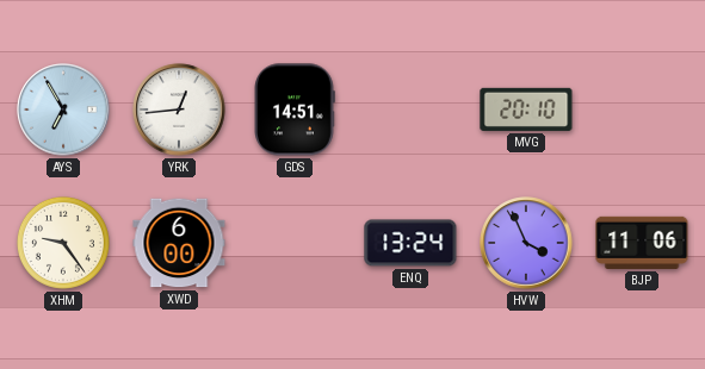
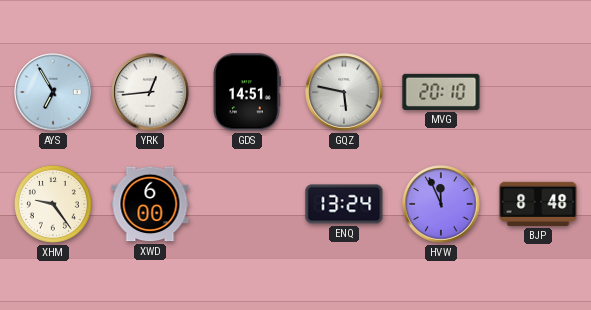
GQZ: none -> 5:47 (344, 92)
HVW: 3:56 -> 11:56 (441, 204)
BJP: 11:06 -> 8:48 (538, 204)
